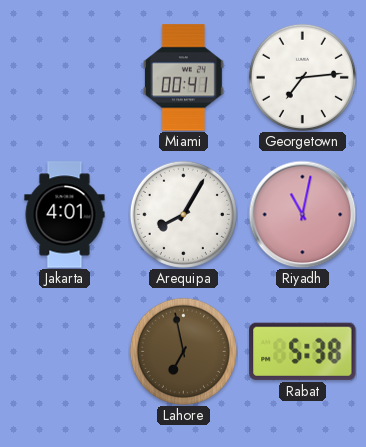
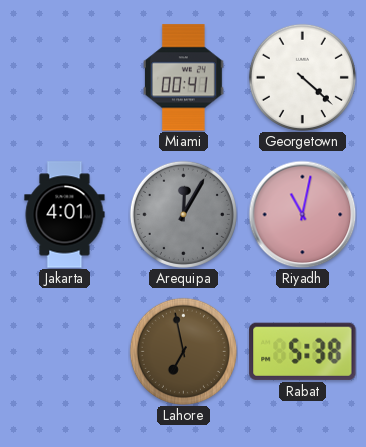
Georgetown: 7:14 -> 4:22 (302, 77)
Arequipa: 8:05 -> 12:05 (183, 214)
Arequipa dial: white -> grey (183, 214)
